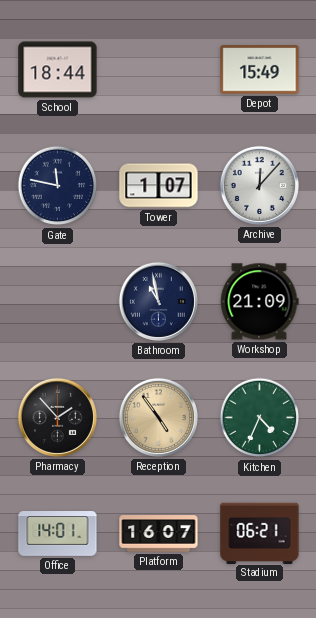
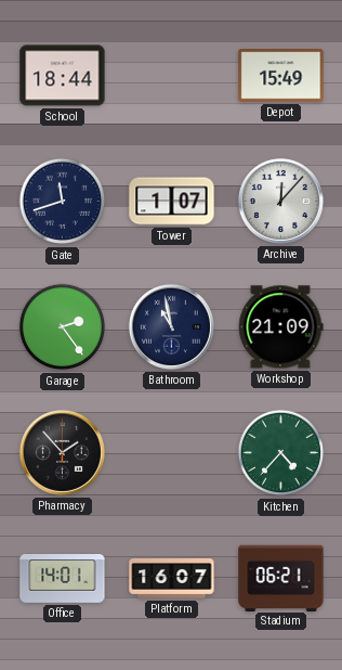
Gate: 11:47 -> 11:42 (63, 202)
Garage: none -> 2:24 (63, 327)
Reception: 4:54 -> none (158, 417)
Kitchen: 4:34 -> 4:37 (281, 453)
